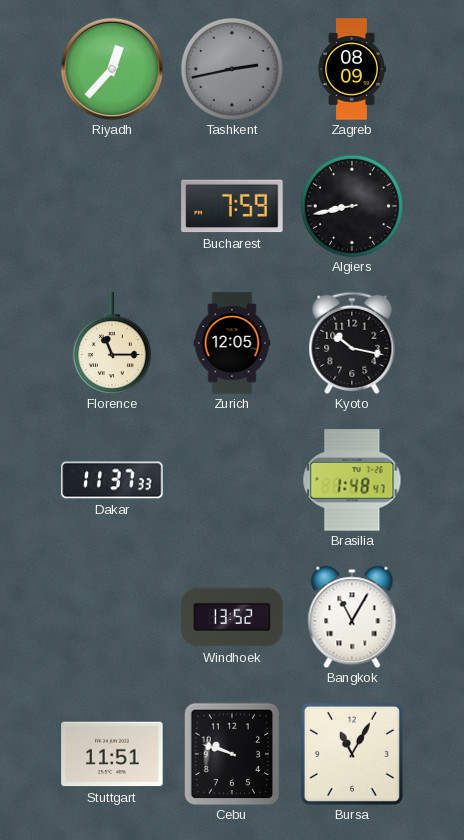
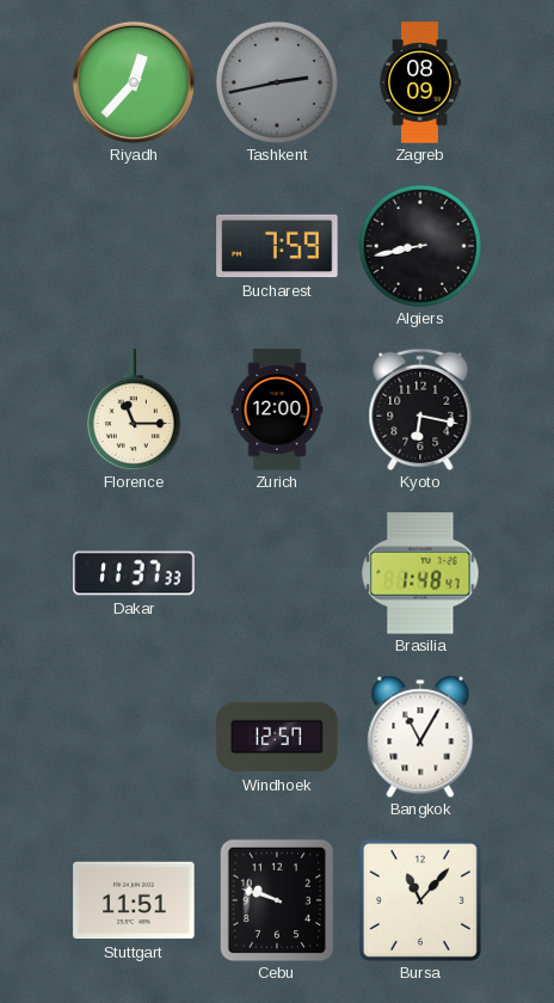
Zurich: 12:05 -> 12:00 (277, 410)
Kyoto: 10:17 -> 6:17 (420, 408)
Windhoek: 13:52 -> 12:57 (277, 737)
Bursa: 11:05 -> 11:07 (420, 900)
